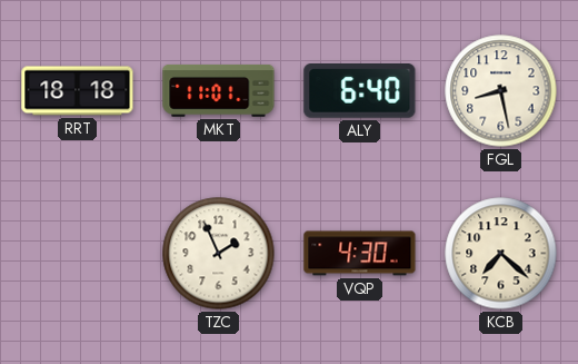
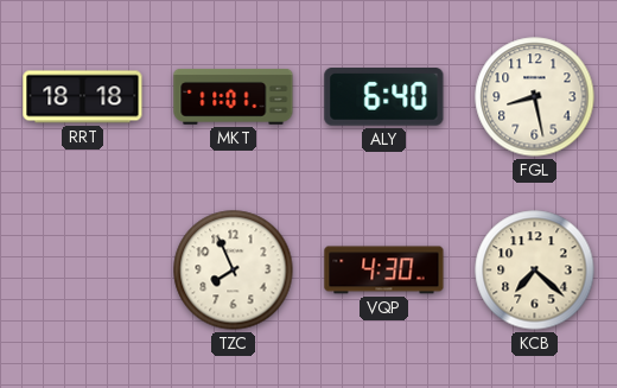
TZC: 1:56 -> 7:56 (234, 271)
